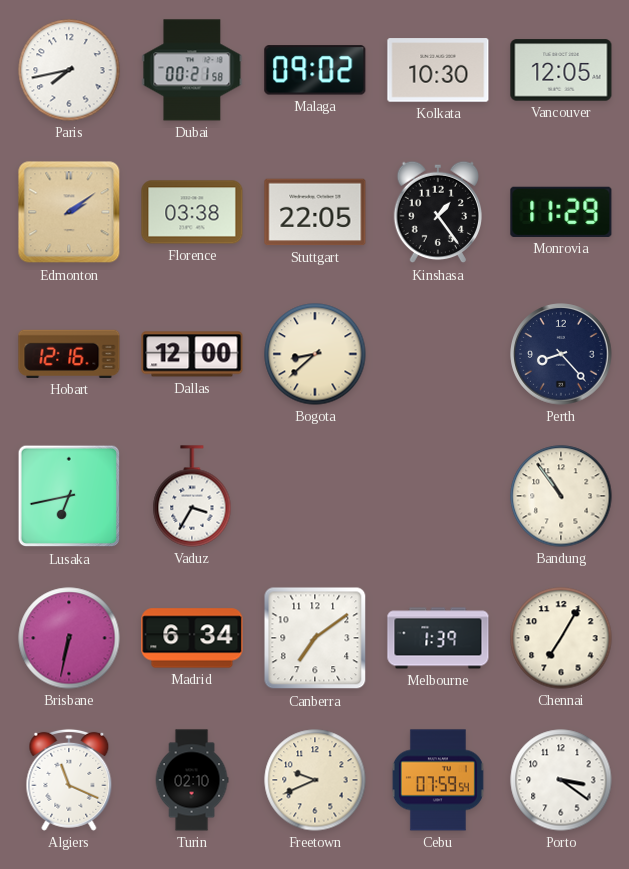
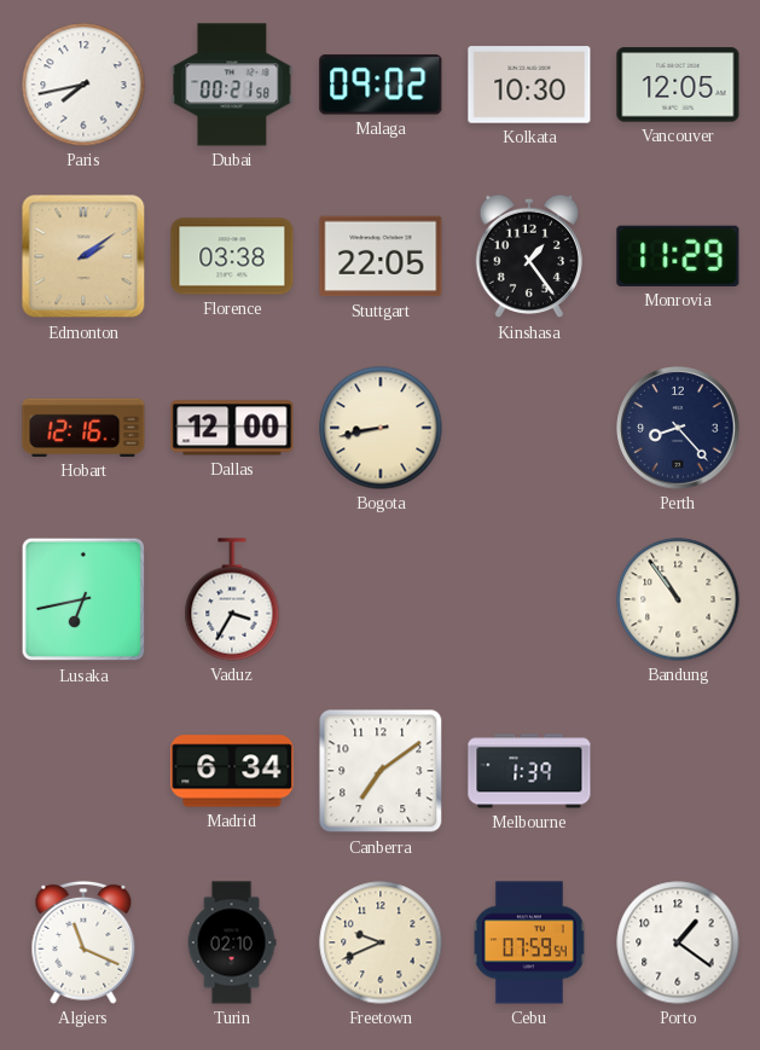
Bogota: 8:38 -> 8:43 (381, 428)
Brisbane: 6:32 -> none (69, 638)
Chennai: 7:05 -> none (561, 638)
Porto: 3:21 -> 1:21 (678, 942)
